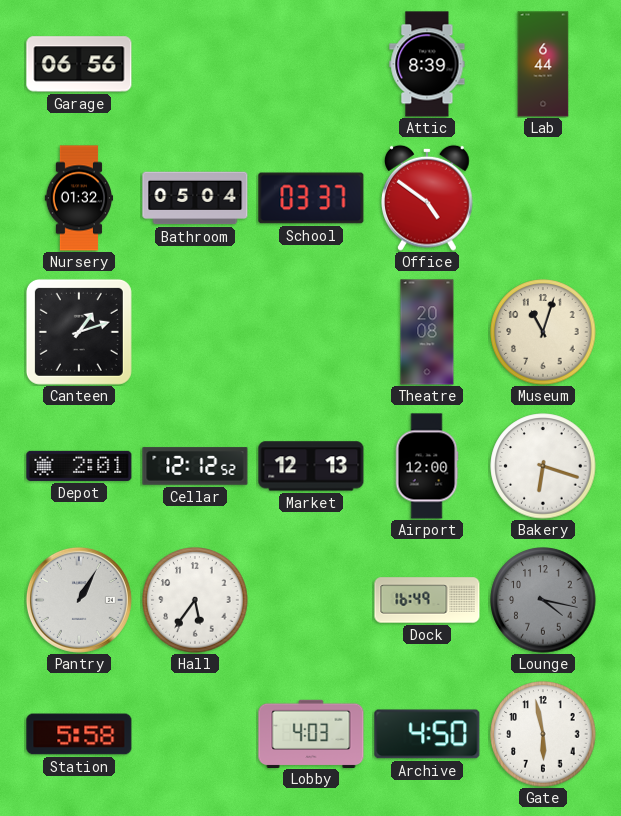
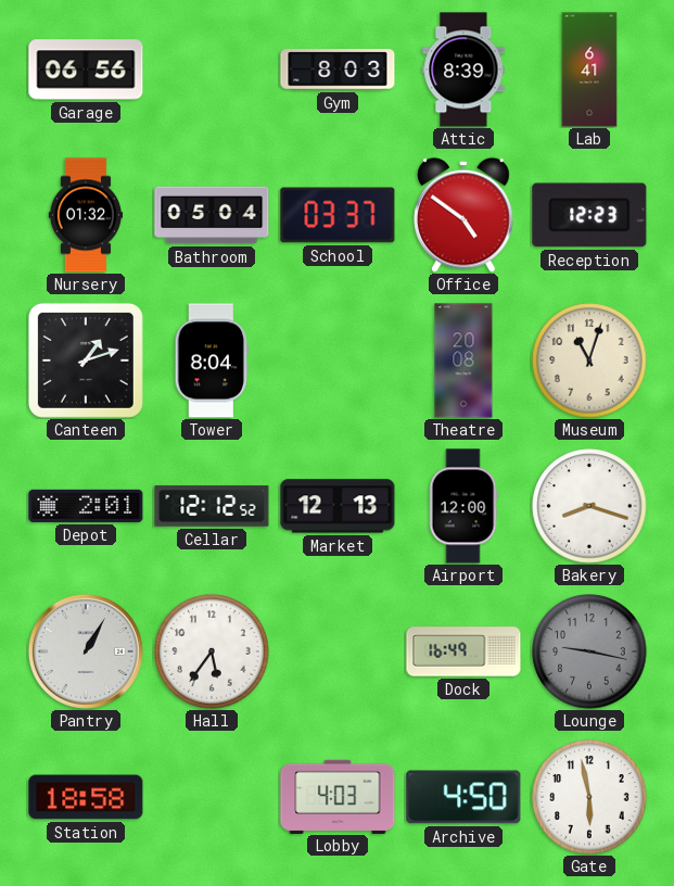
Gym: none -> 8:03 (338, 69)
Lab: 6:44 -> 6:41 (589, 69)
Reception: none -> 12:23 (589, 215)
Tower: none -> 8:04 (212, 360)
Bakery: 6:18 -> 8:18 (589, 506)
Lounge: 4:17 -> 9:17 (589, 651)
Station: 5:58 -> 18:58 (86, 797)
